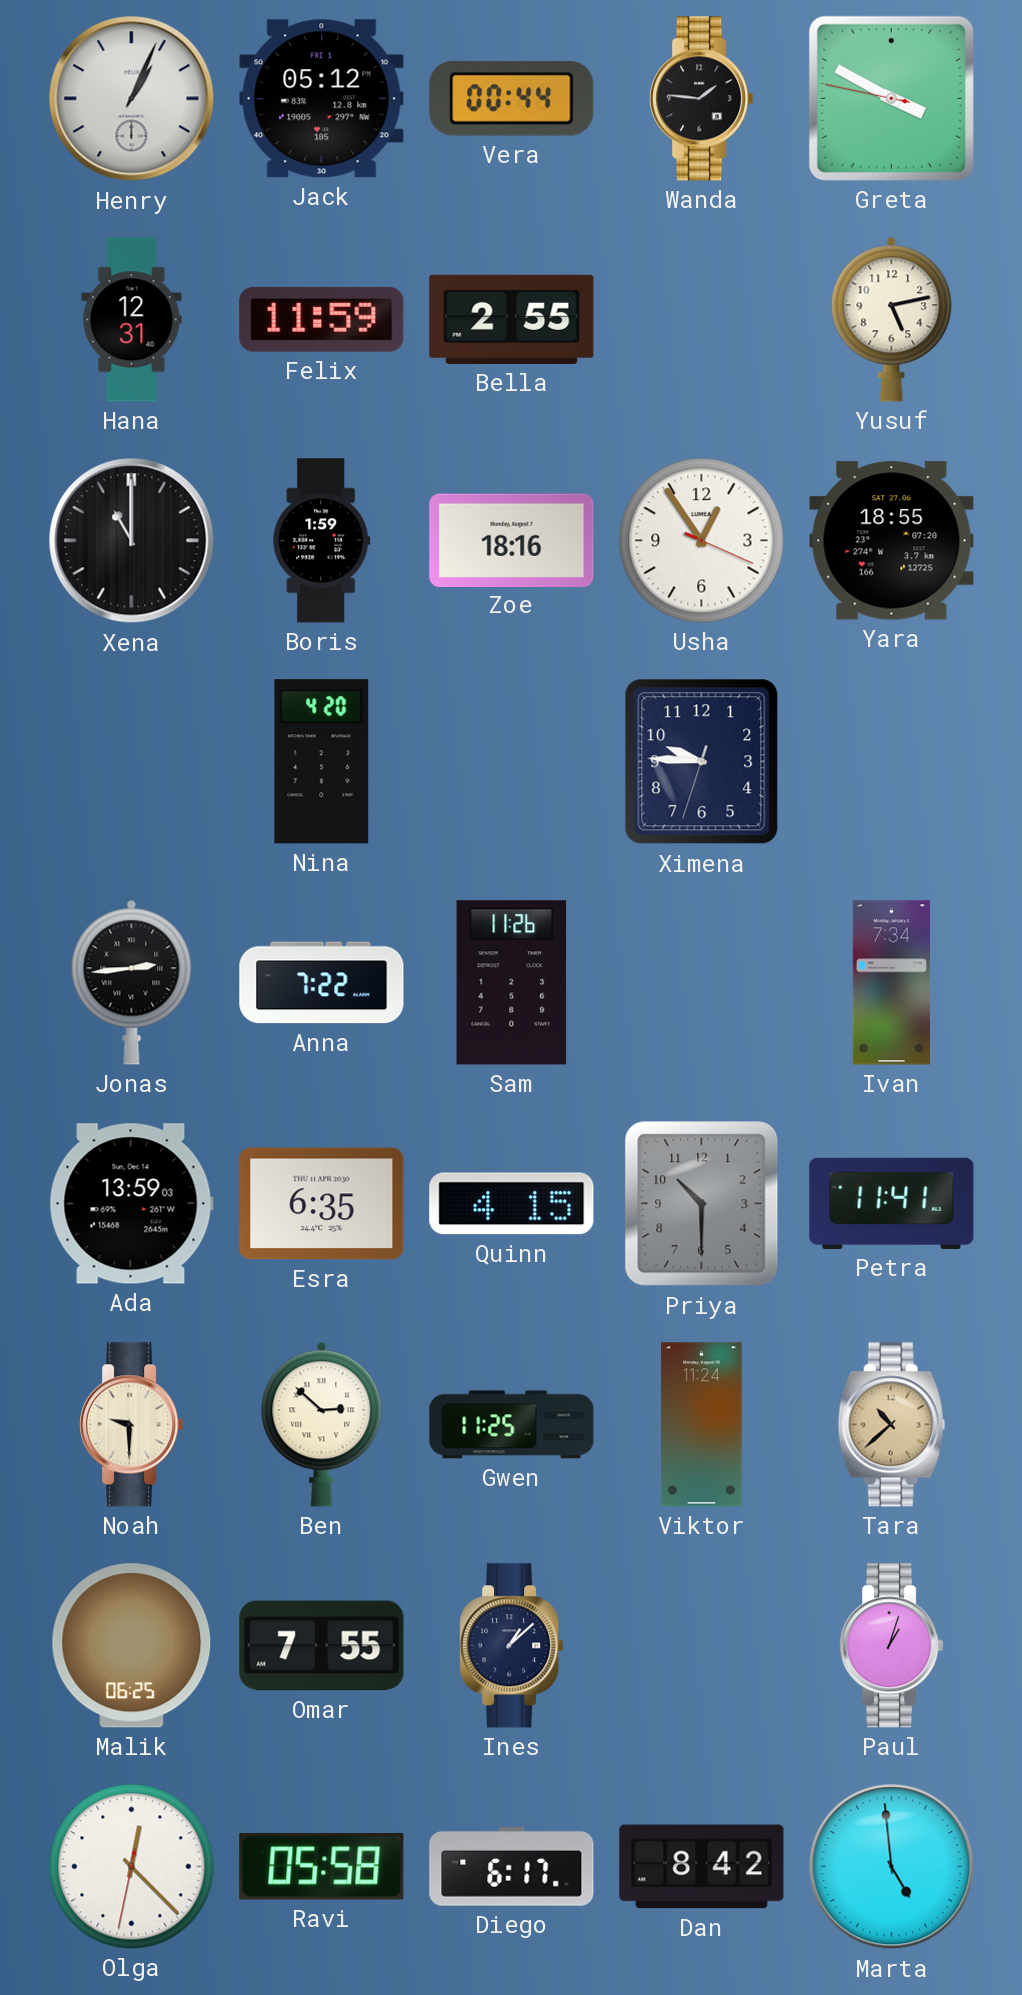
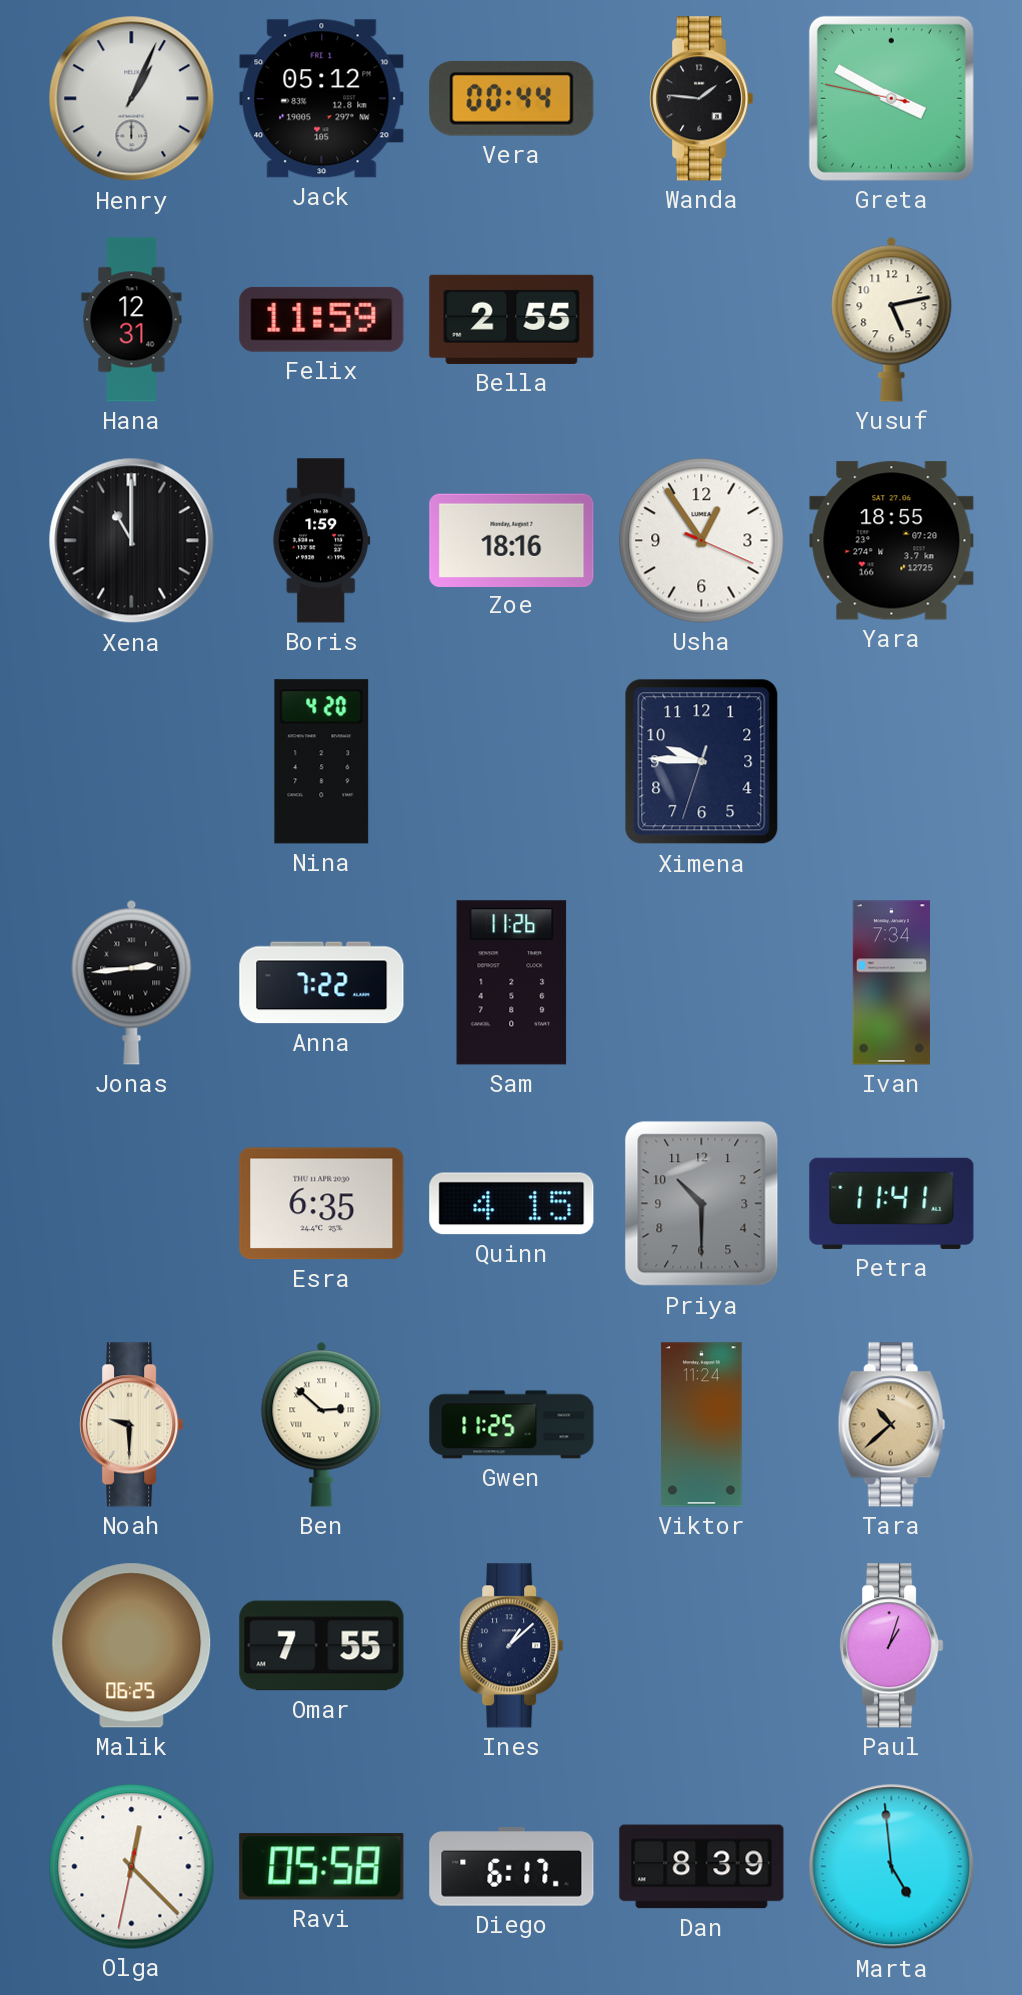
Ada: 13:59 -> none (131, 1204)
Dan: 8:42 -> 8:39 (702, 1867)
